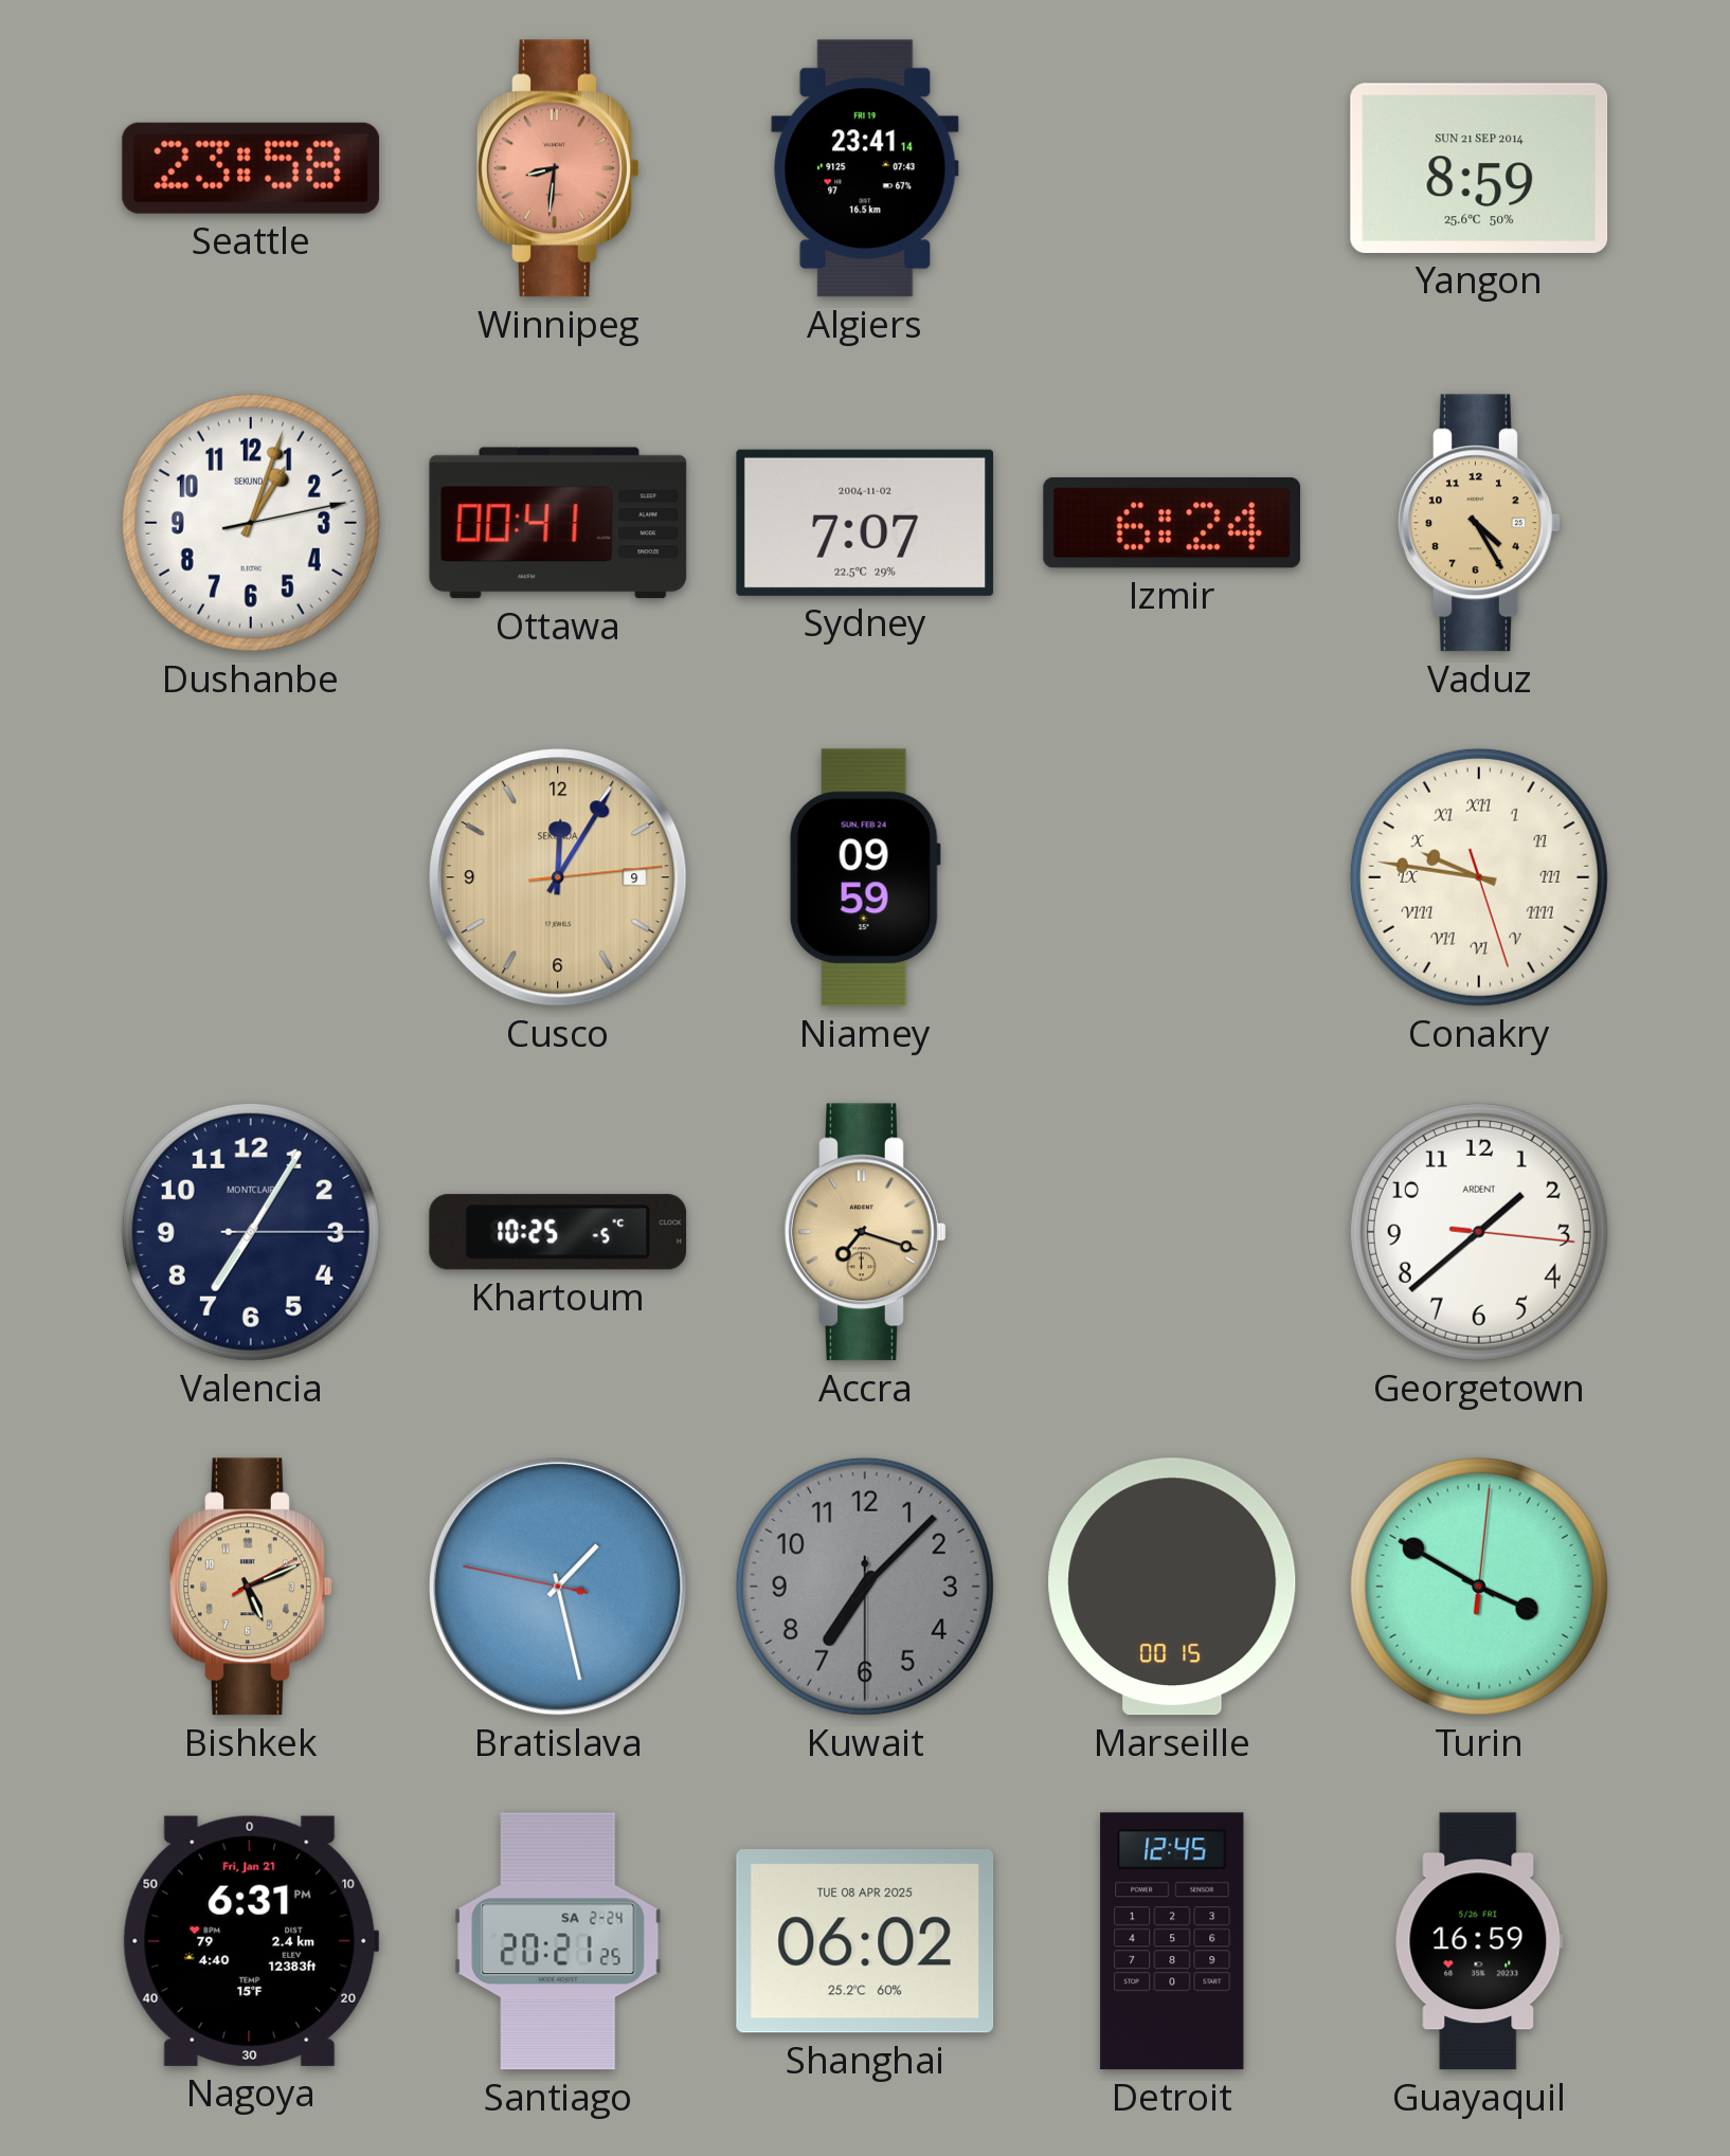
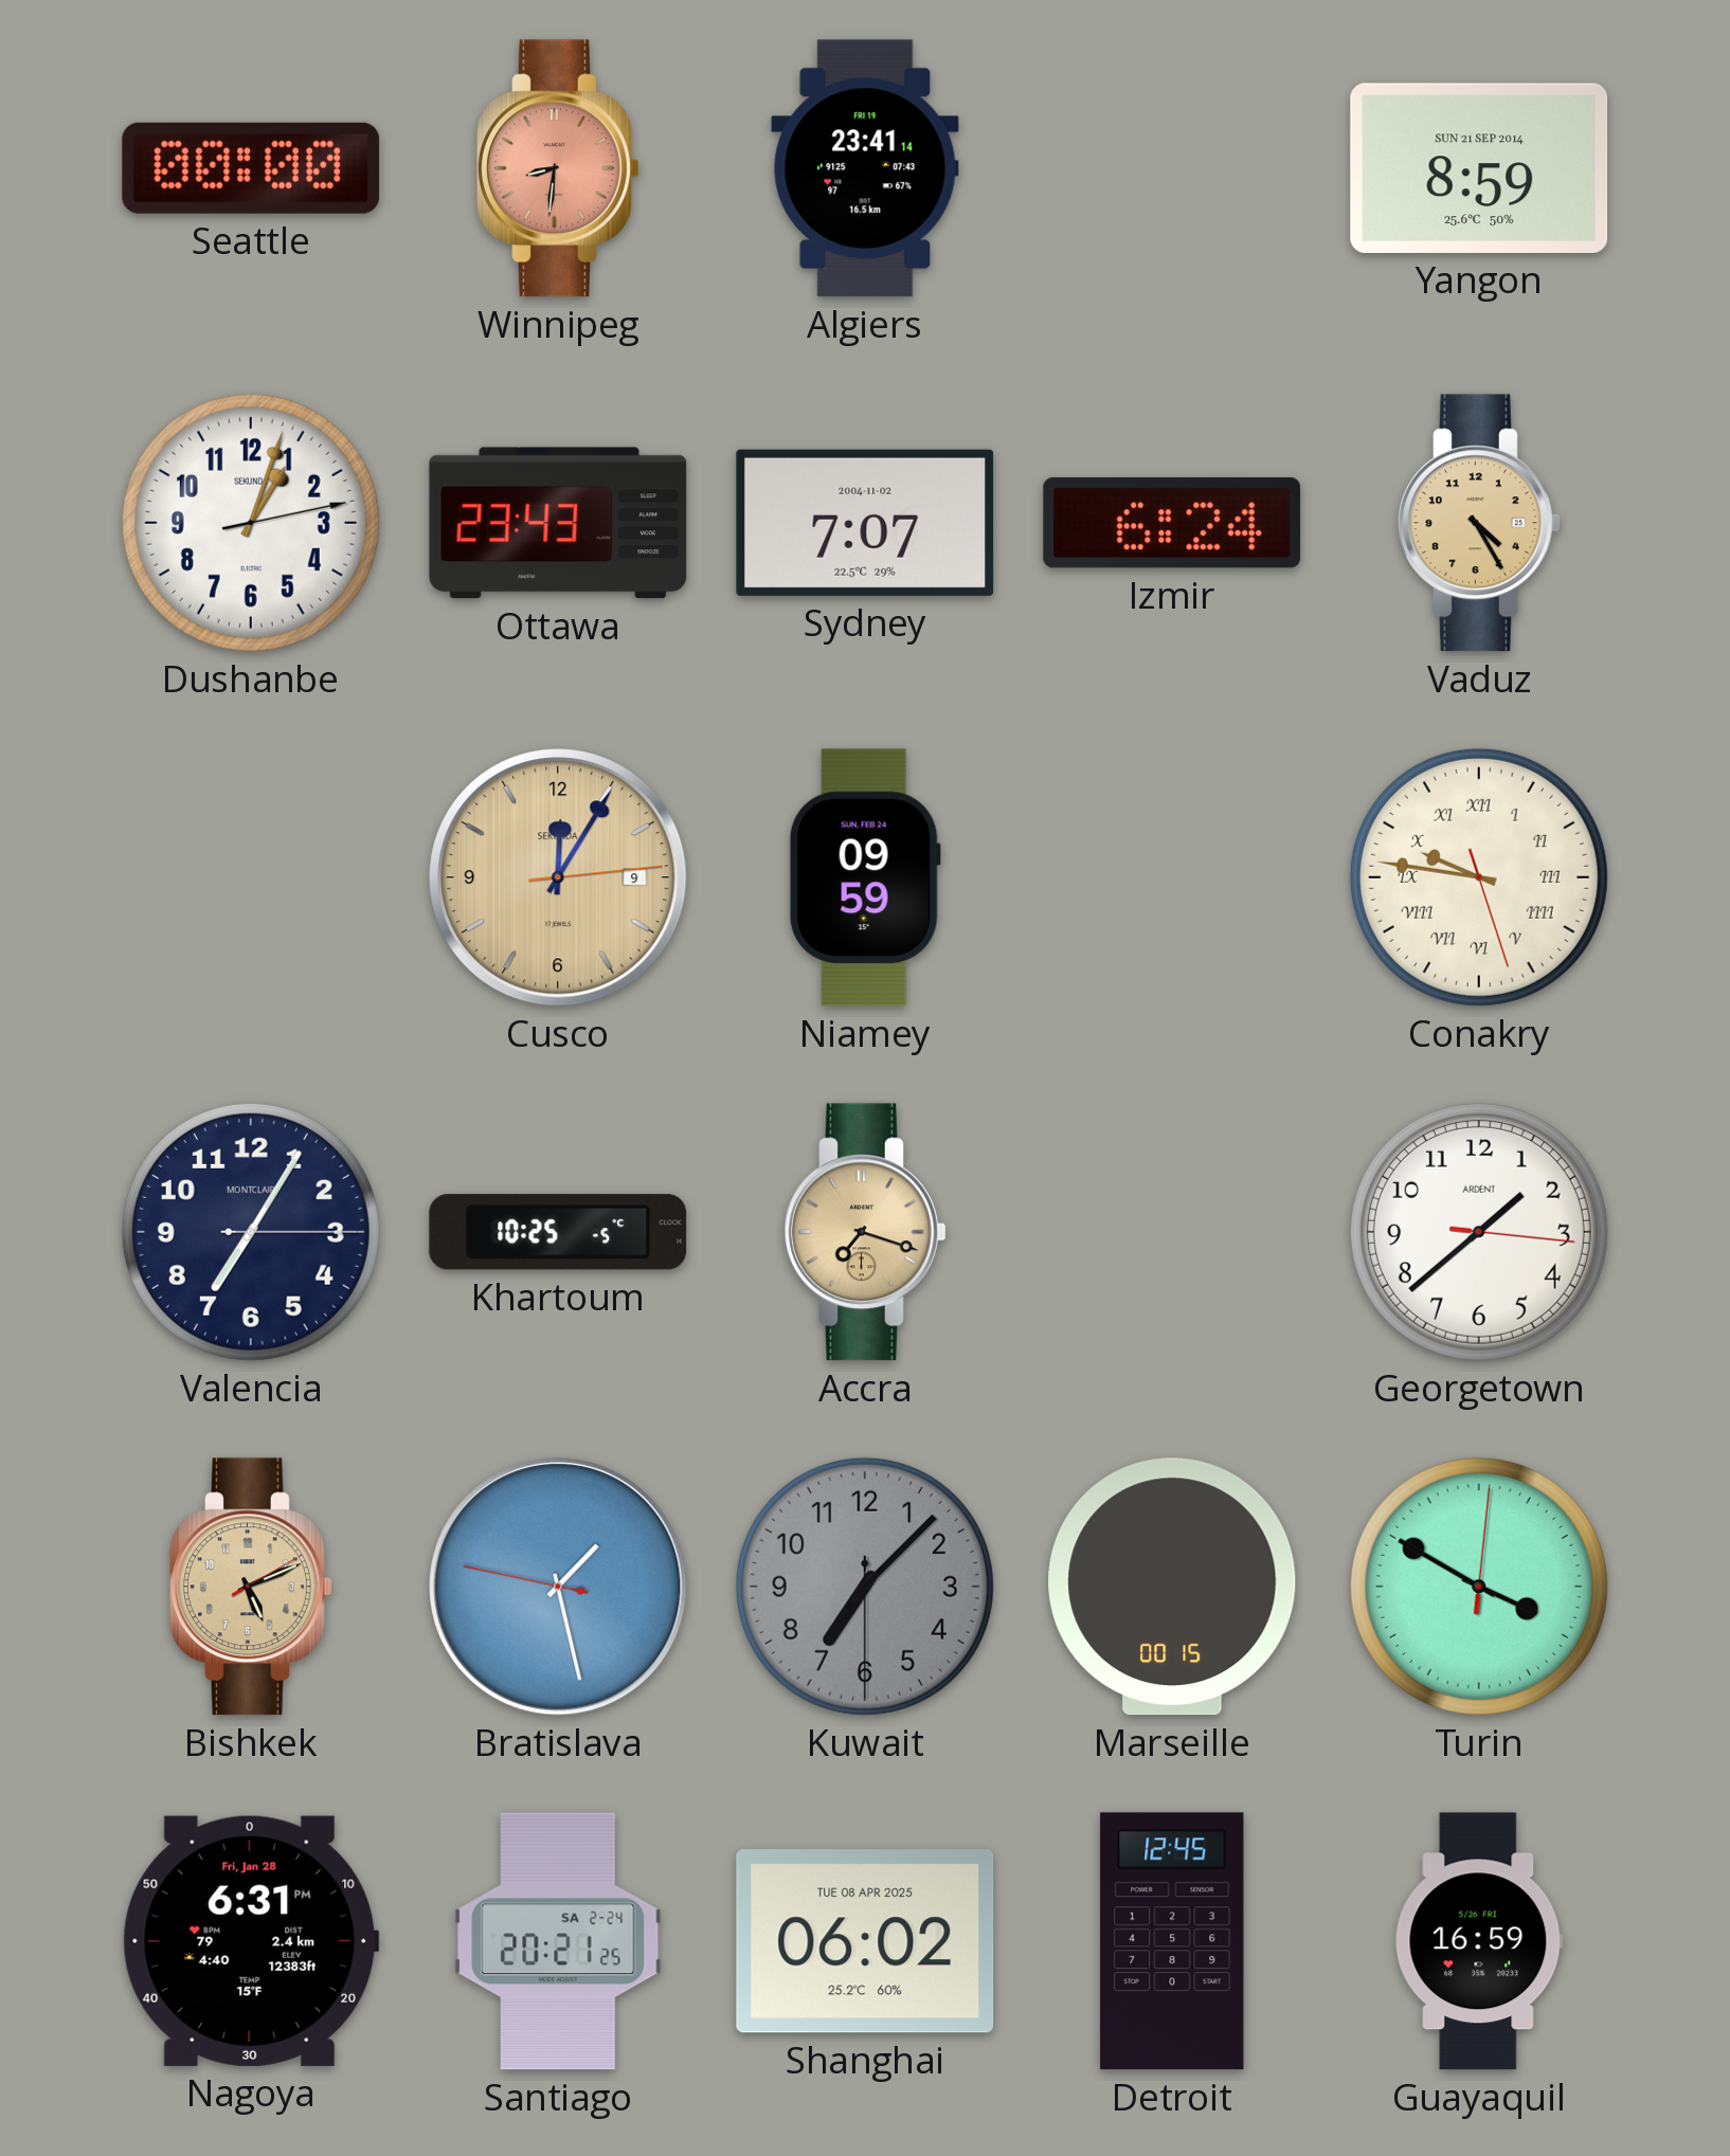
Seattle: 23:58 -> 00:00 (251, 168)
Ottawa: 00:41 -> 23:43 (558, 523)
Nagoya date: Fri, Jan 21 -> Fri, Jan 28 (251, 1941)
